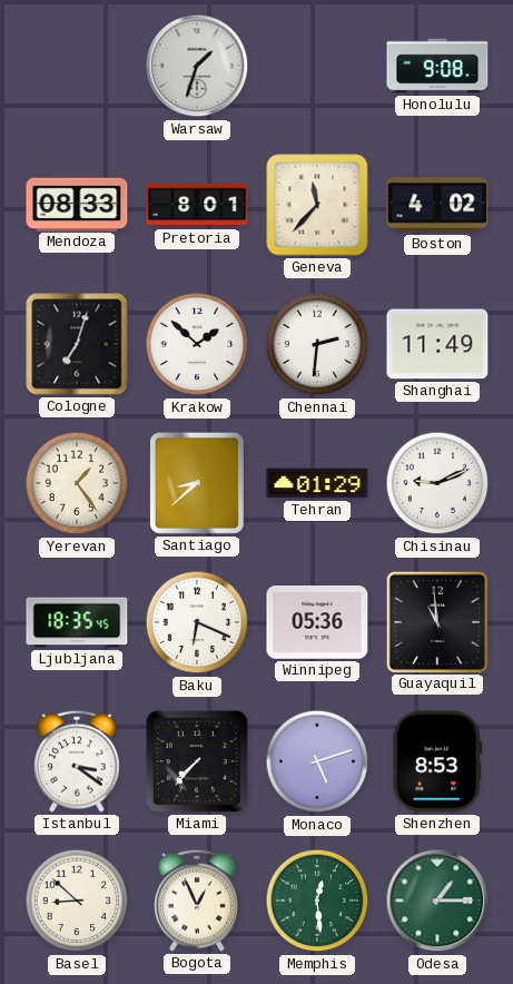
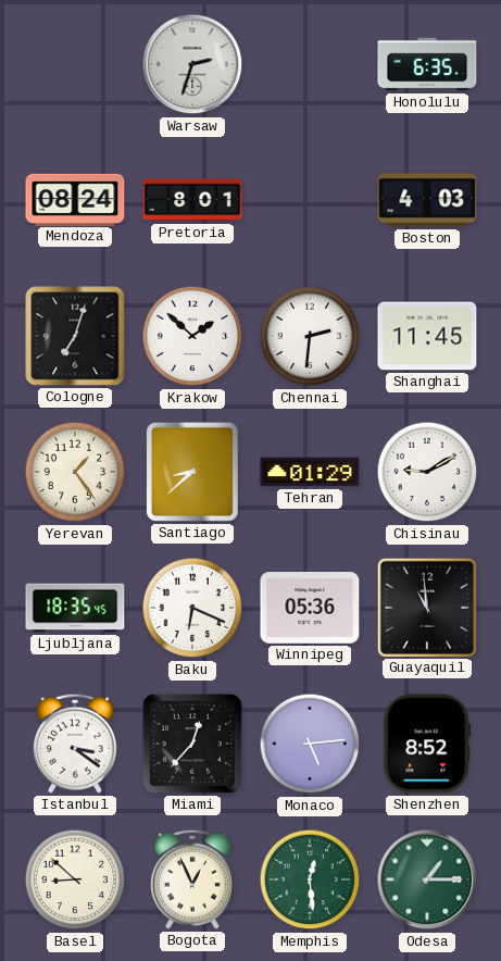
Warsaw: 1:33 -> 2:33 (192, 64)
Honolulu: 9:08 -> 6:35 (427, 64)
Mendoza: 08:33 -> 08:24 (75, 199)
Geneva: 11:37 -> none (317, 205)
Boston: 4:02 -> 4:03 (427, 200)
Shanghai: 11:49 -> 11:45 (427, 336)
Chisinau: 9:11 -> 9:10 (427, 472)
Miami: 7:37 -> 12:37 (192, 744)
Monaco: 5:12 -> 5:14 (310, 744)
Shenzhen: 8:53 -> 8:52 (427, 744)
